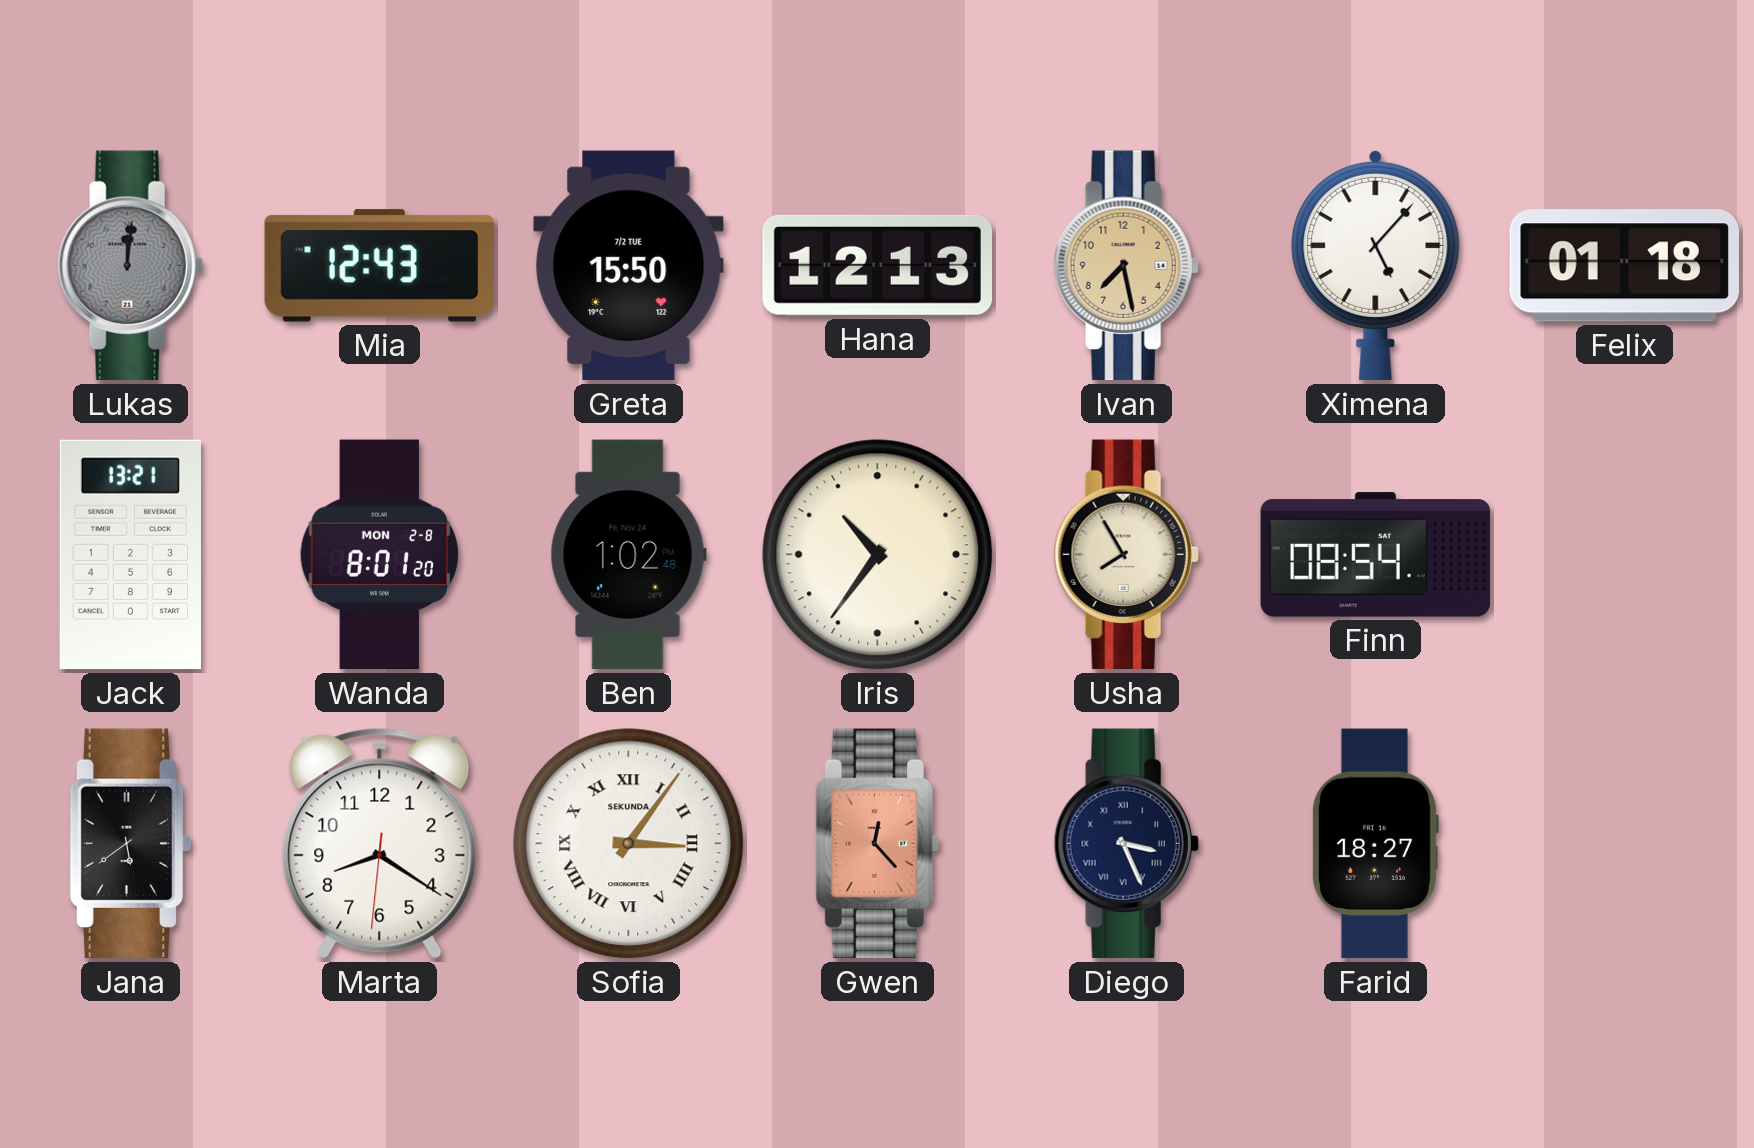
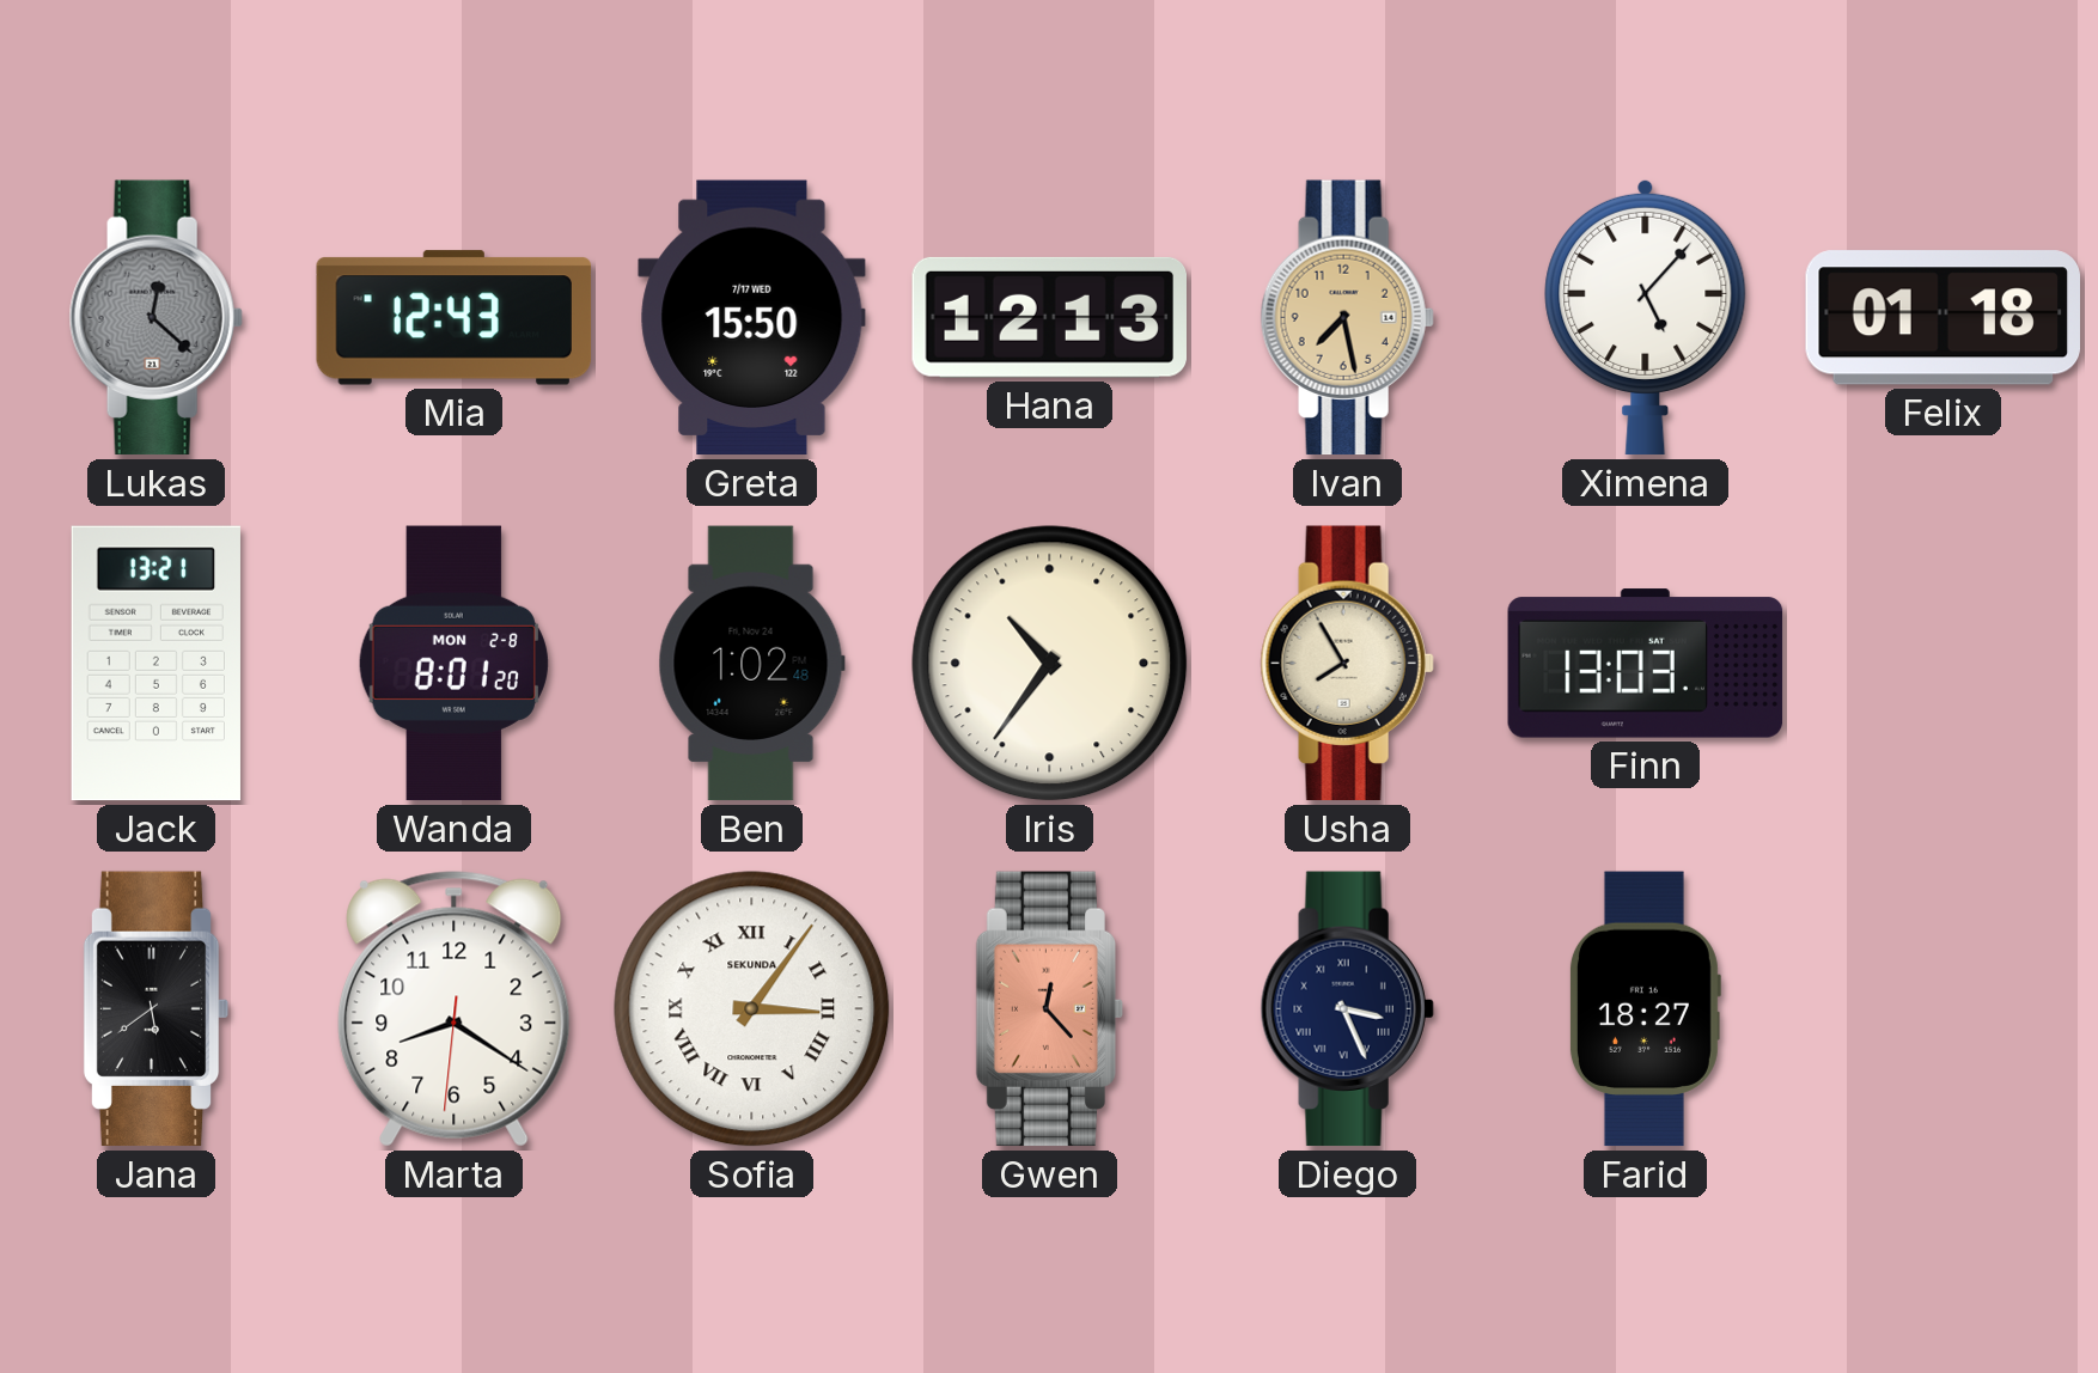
Lukas: 12:01 -> 12:22 (155, 318)
Greta date: 7/2 TUE -> 7/17 WED (752, 318)
Finn: 08:54 -> 13:03 (1646, 664)
